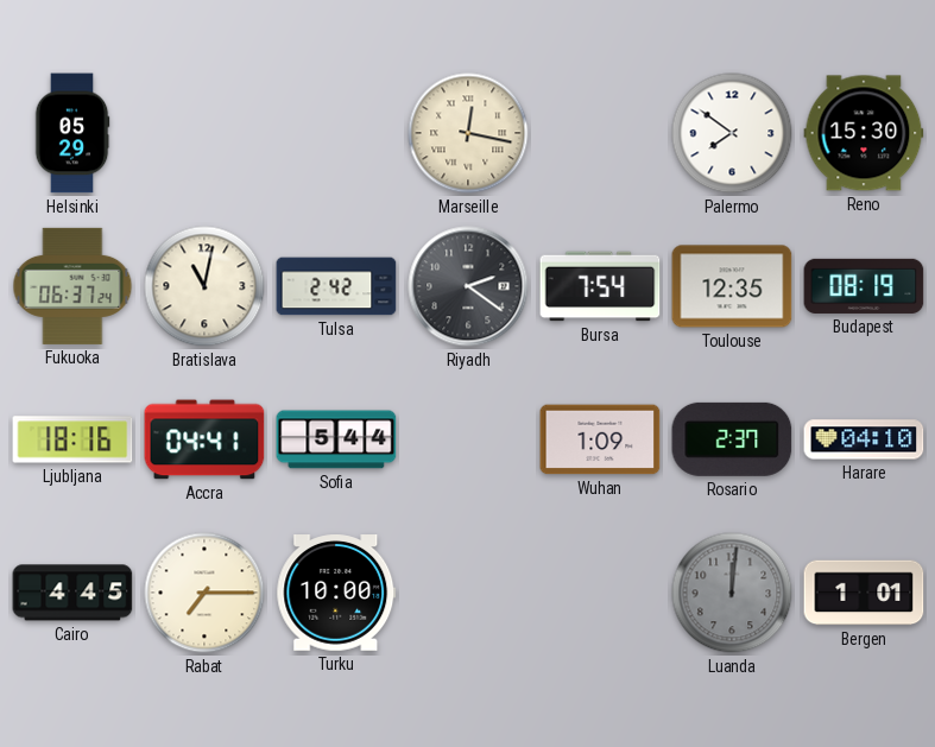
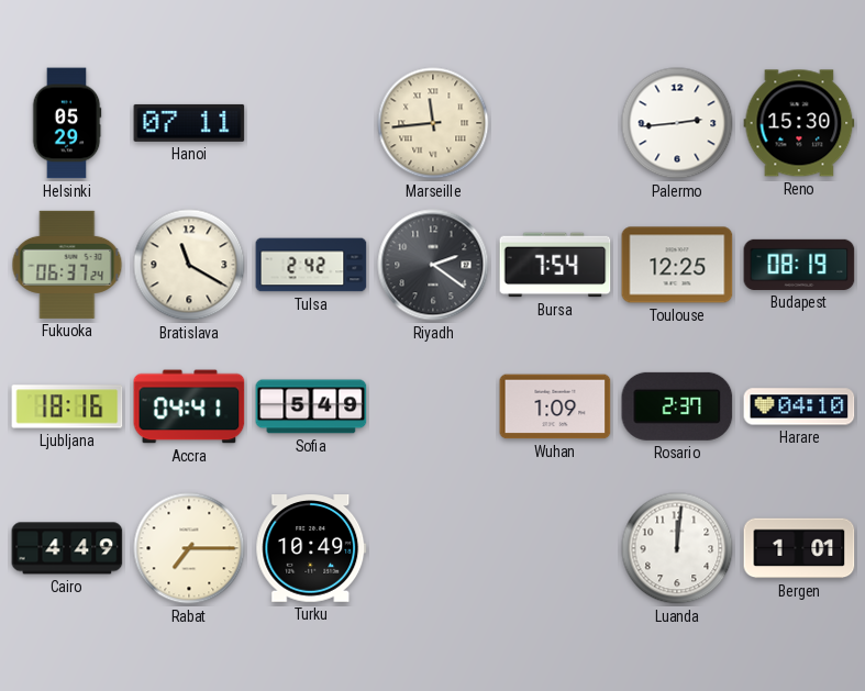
Hanoi: none -> 07:11 (189, 123)
Marseille: 12:17 -> 11:44 (433, 123)
Palermo: 7:51 -> 2:44 (677, 123)
Bratislava: 11:02 -> 11:20 (189, 265)
Toulouse: 12:35 -> 12:25 (677, 265)
Sofia: 5:44 -> 5:49 (311, 406)
Cairo: 4:45 -> 4:49 (67, 548)
Turku: 10:00 -> 10:49 (311, 549)
Luanda dial: grey -> white (677, 548)
